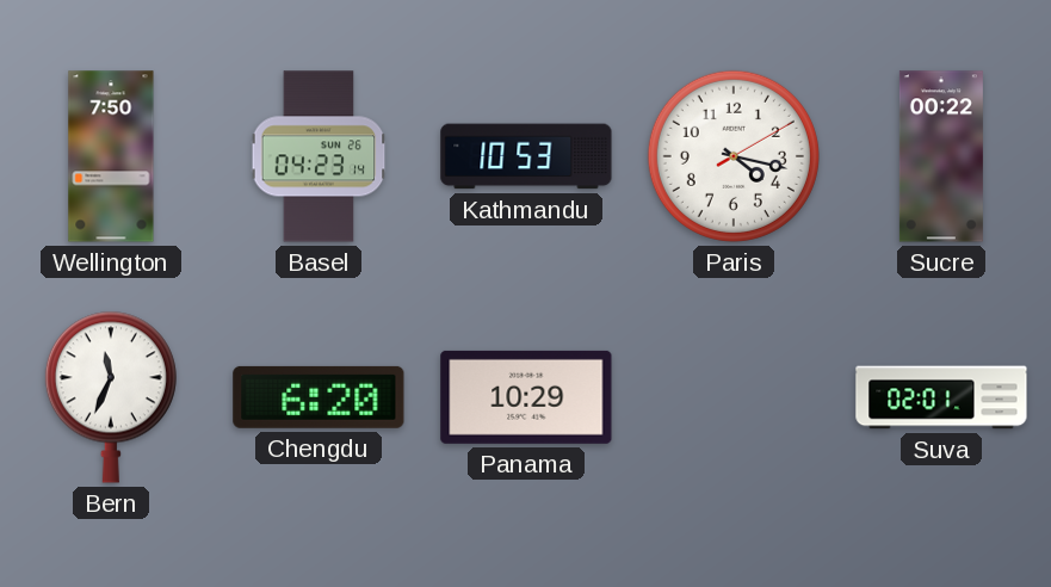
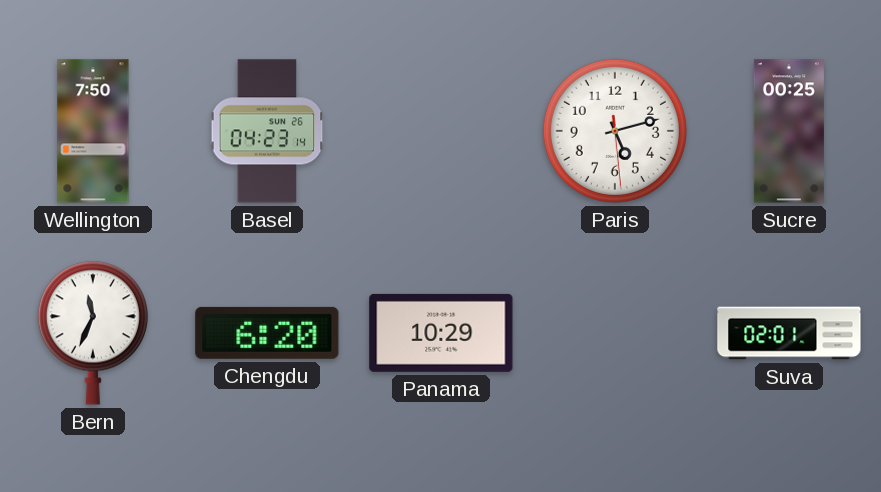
Kathmandu: 10:53 -> none (526, 156)
Paris: 4:17 -> 5:12 (615, 131)
Sucre: 00:22 -> 00:25 (789, 131)
